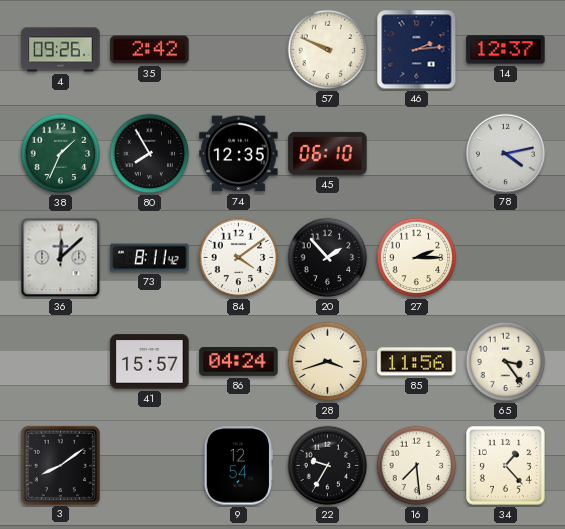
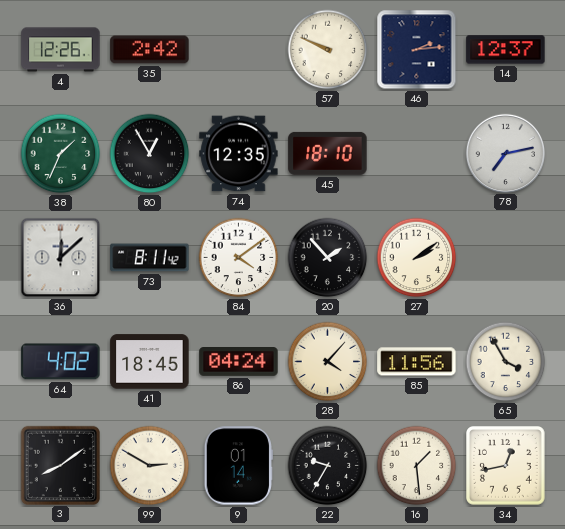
4: 09:26 -> 12:26 (61, 50)
80: 7:55 -> 12:55 (150, 154)
45: 06:10 -> 18:10 (328, 153)
78: 4:13 -> 7:13 (505, 153)
27: 2:15 -> 2:09 (417, 258)
64: none -> 4:02 (61, 362)
41: 15:57 -> 18:45 (150, 362)
28: 3:42 -> 4:07 (328, 362)
65: 3:24 -> 3:55 (506, 362)
99: none -> 2:50 (150, 466)
9: 12:54 -> 01:14 (238, 466)
16: 7:29 -> 1:29 (417, 466)
34: 1:23 -> 12:43 (506, 466)
